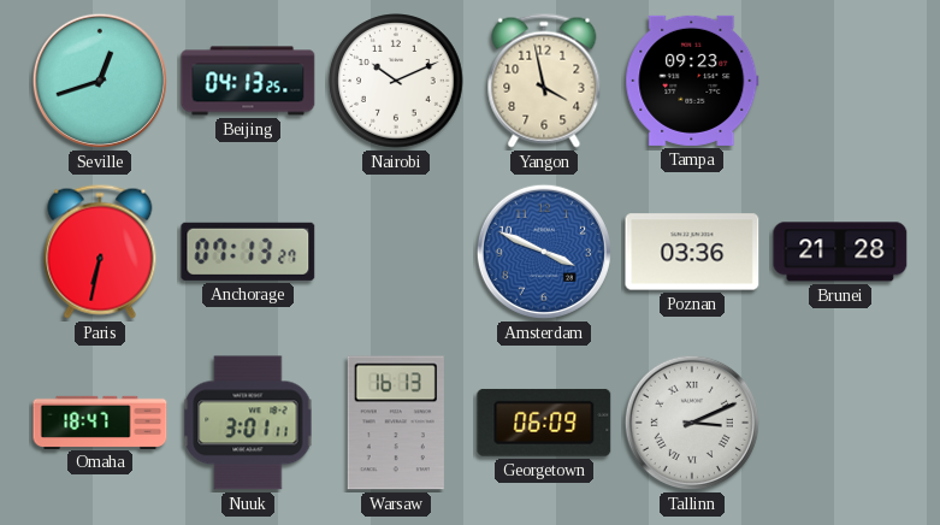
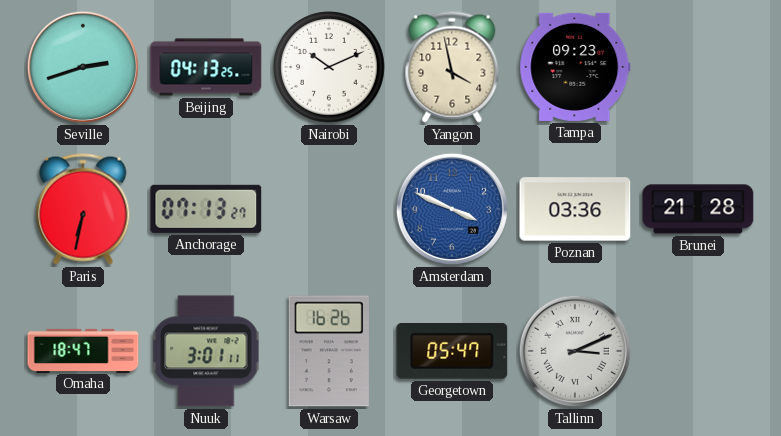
Seville: 12:42 -> 2:42 (83, 67)
Warsaw: 16:13 -> 16:26 (329, 351)
Georgetown: 06:09 -> 05:47 (452, 351)
